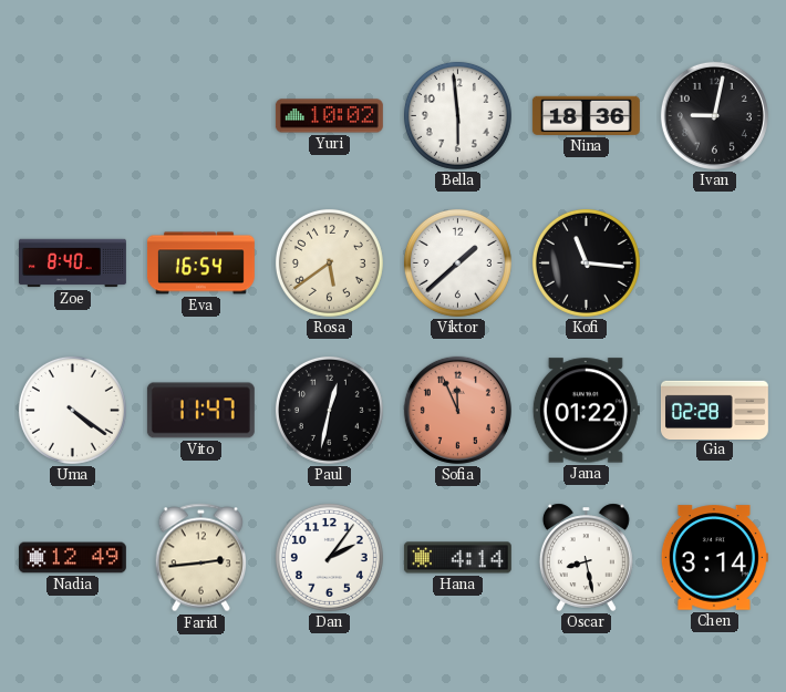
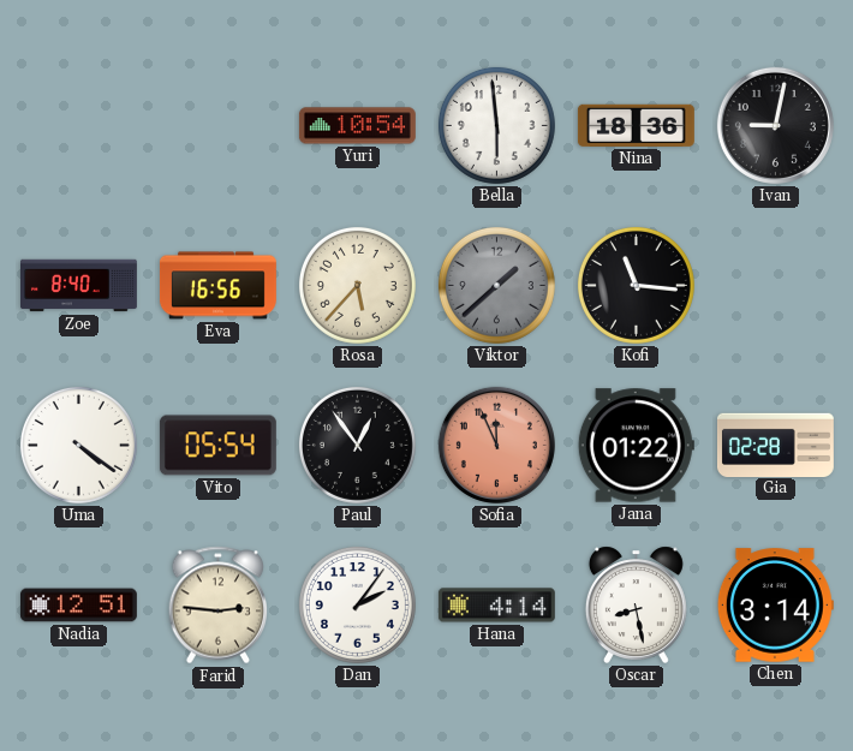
Yuri: 10:02 -> 10:54 (357, 126)
Eva: 16:54 -> 16:56 (217, 286)
Rosa: 5:39 -> 5:37 (357, 285)
Viktor dial: white -> grey (496, 285)
Vito: 11:47 -> 05:54 (217, 446)
Paul: 12:32 -> 12:54 (357, 445)
Nadia: 12:49 -> 12:51 (78, 606)
Farid: 2:44 -> 2:46 (219, 606)
